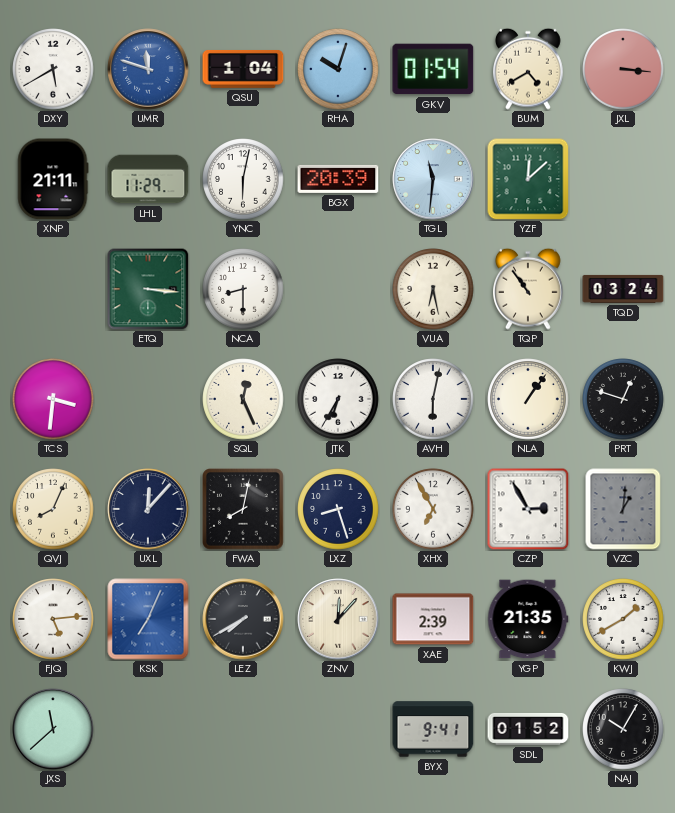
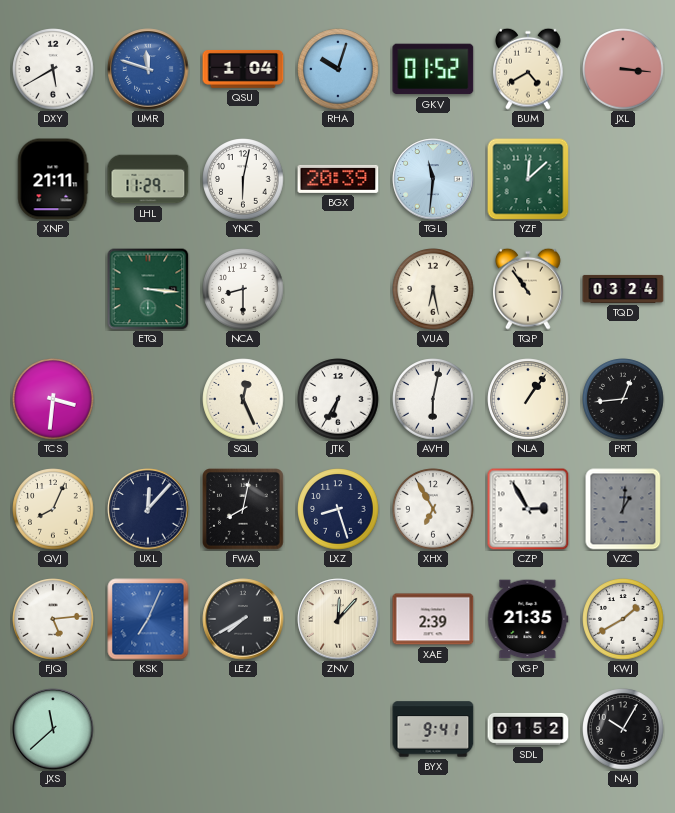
GKV: 01:54 -> 01:52 (433, 69)
PRT: 12:48 -> 12:44 (623, 399)
